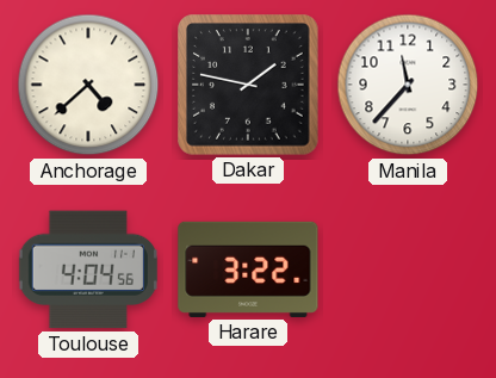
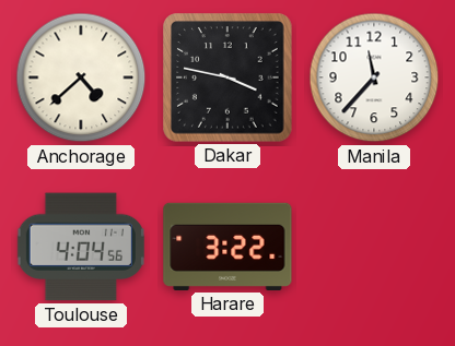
Dakar: 1:47 -> 3:47 (227, 77)
